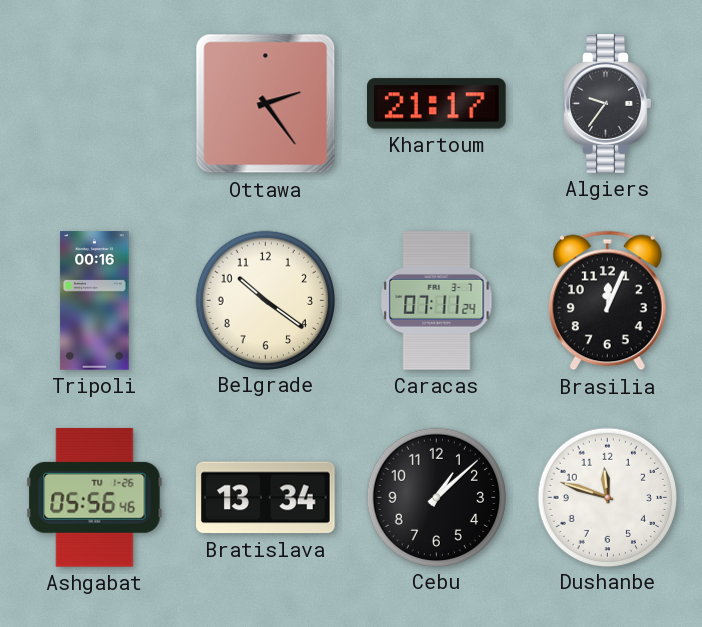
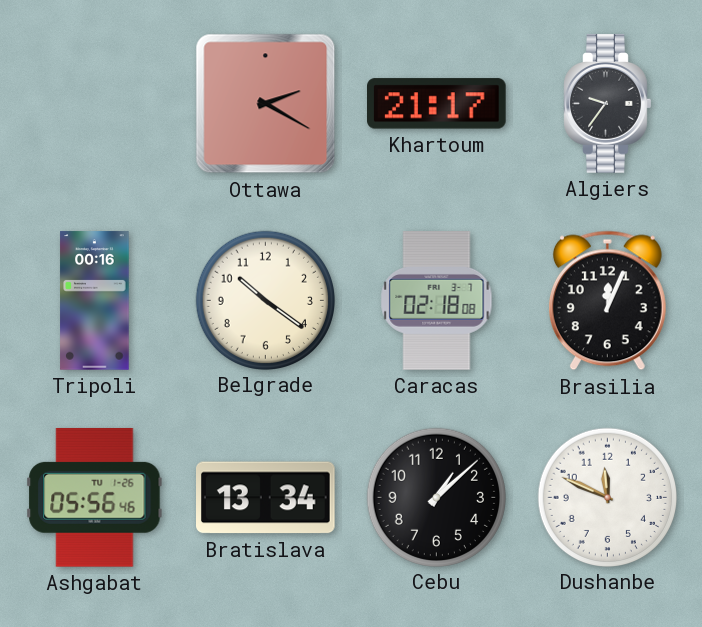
Ottawa: 2:24 -> 2:20 (266, 104)
Caracas: 07:11 -> 02:18 (437, 301)
Dushanbe: 11:48 -> 11:49 (607, 497)
